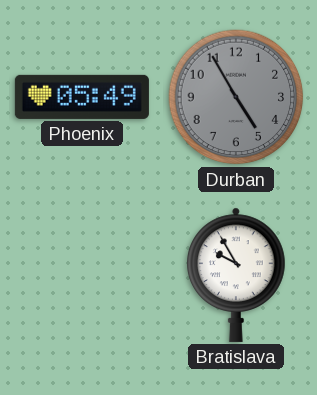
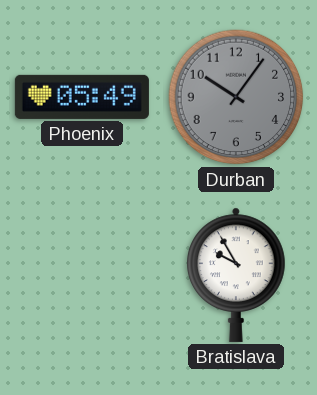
Durban: 4:55 -> 10:06 (236, 97)
